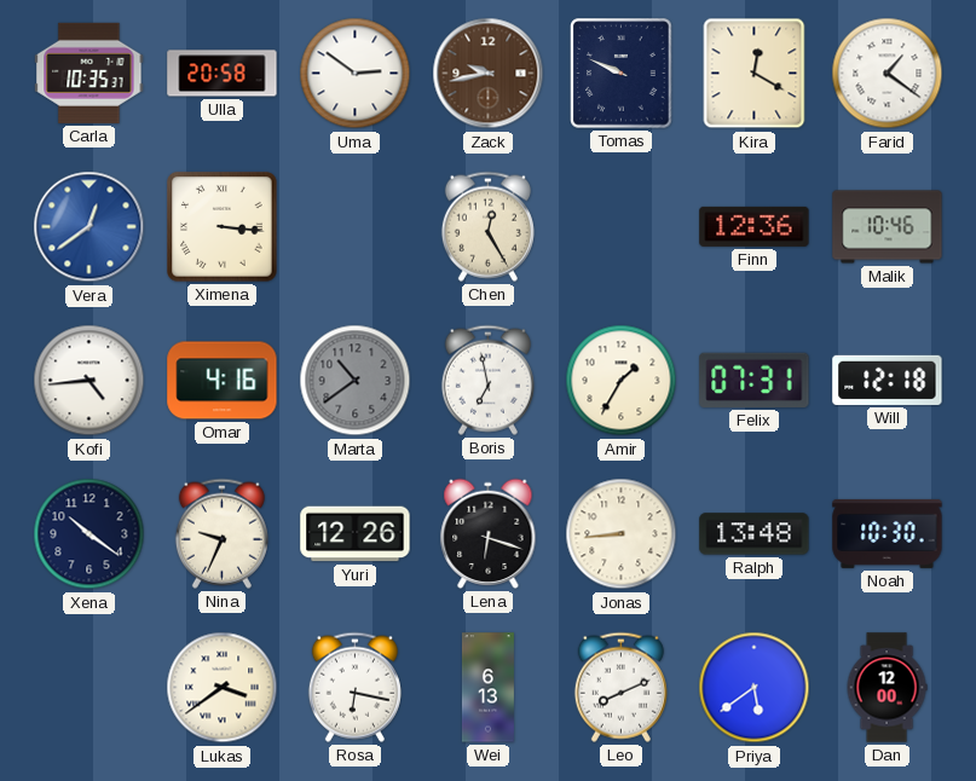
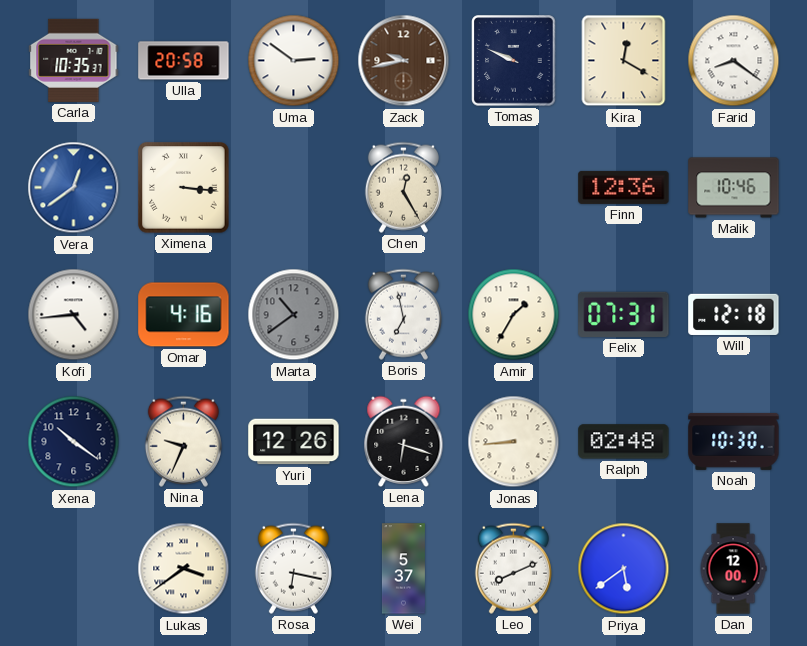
Farid: 1:21 -> 8:21 (734, 61)
Ralph: 13:48 -> 02:48 (624, 442)
Wei: 6:13 -> 5:37 (403, 569)
